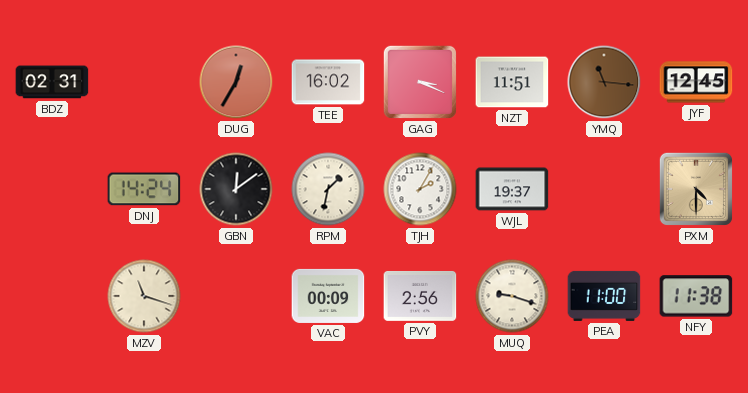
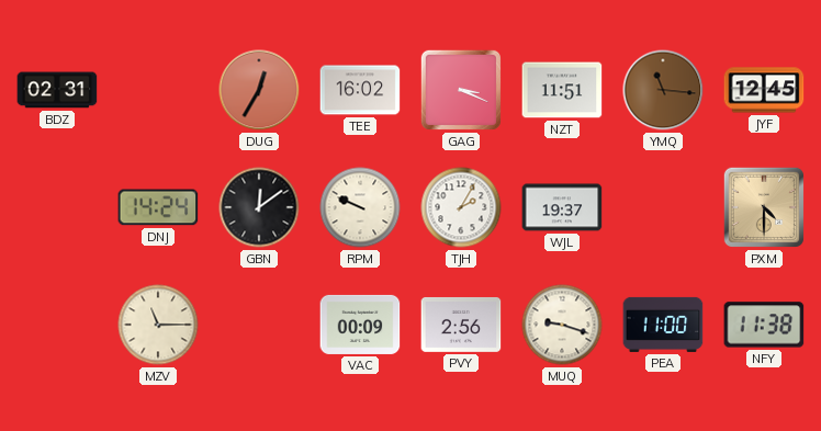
RPM: 1:32 -> 9:49 (360, 207)
MZV: 11:18 -> 11:15 (158, 325)
